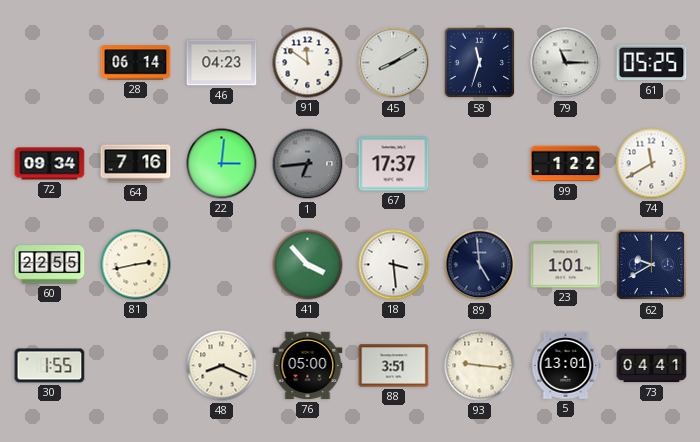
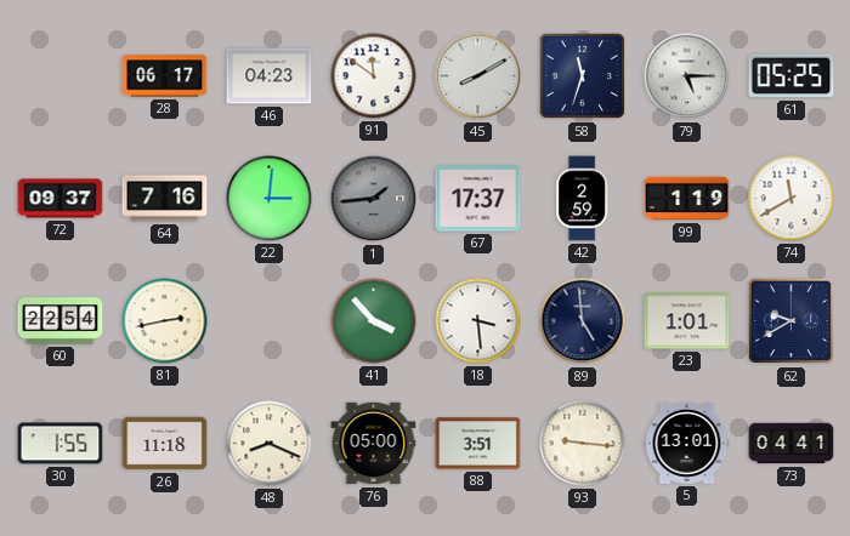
28: 06:14 -> 06:17 (165, 76)
79: 11:15 -> 5:15 (687, 76)
72: 09:34 -> 09:37 (61, 199)
1: 6:44 -> 1:44 (374, 199)
42: none -> 2:59 (583, 199)
99: 1:22 -> 1:19 (687, 199)
60: 22:55 -> 22:54 (61, 321)
26: none -> 11:18 (165, 444)
